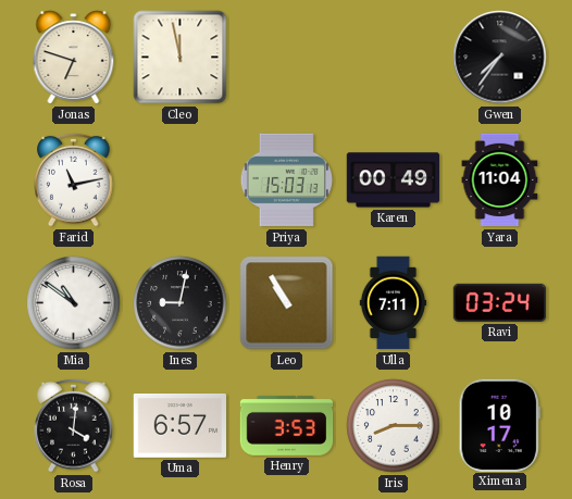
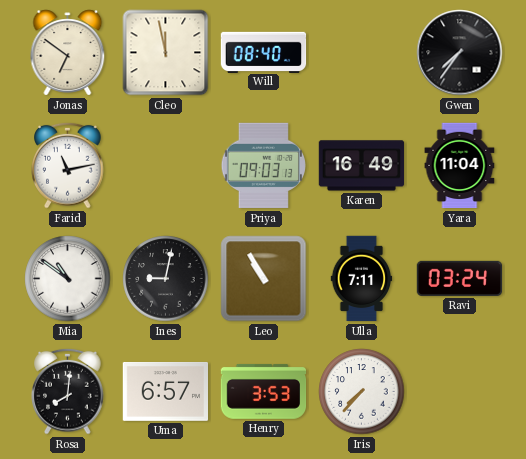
Jonas: 6:48 -> 6:51 (68, 53)
Will: none -> 08:40 (264, 52)
Priya: 15:03 -> 09:03 (263, 166)
Karen: 00:49 -> 16:49 (362, 166)
Rosa: 4:01 -> 8:01 (68, 391)
Iris: 8:15 -> 7:37 (362, 392)
Ximena: 10:17 -> none (499, 425)
